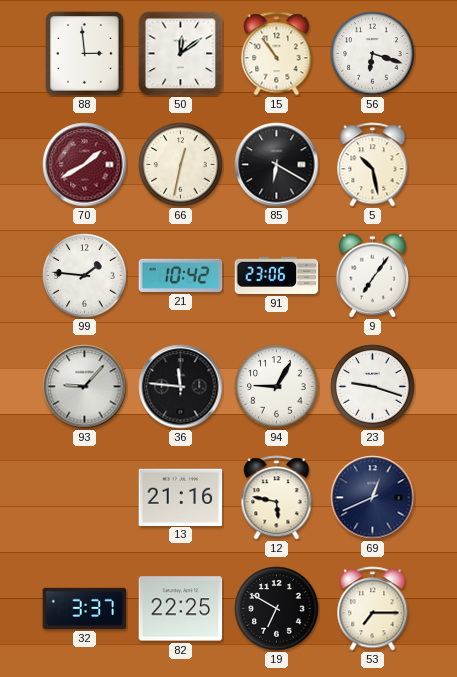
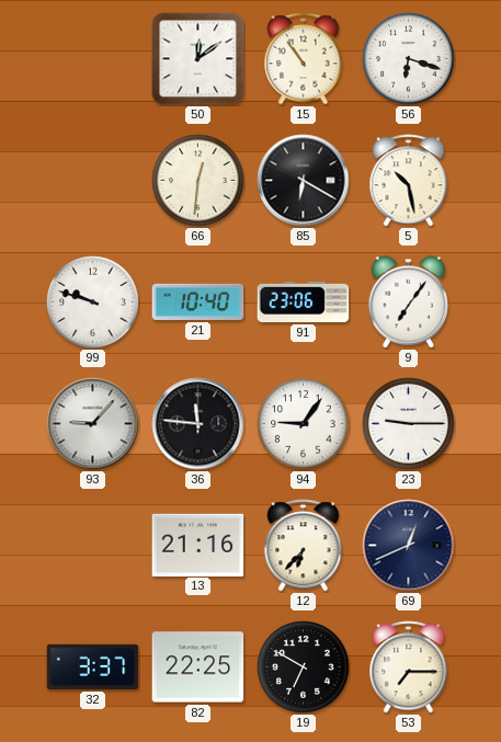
88: 2:59 -> none (85, 54)
70: 1:40 -> none (85, 165)
66: 12:32 -> 12:31 (198, 181)
99: 1:46 -> 9:48 (93, 302)
21: 10:42 -> 10:40 (198, 301)
94: 9:05 -> 9:06 (304, 424)
23: 9:18 -> 9:15 (409, 424)
12: 5:47 -> 6:37 (304, 546)
